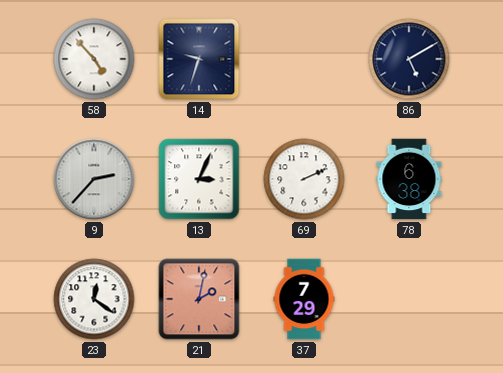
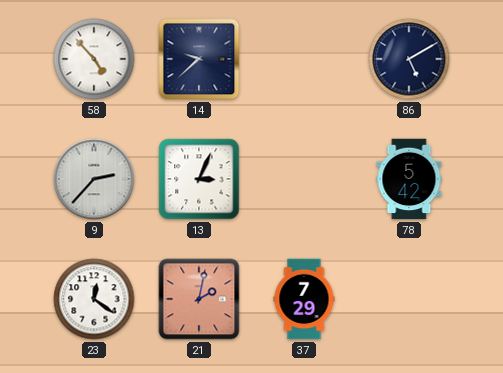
14: 9:33 -> 9:38 (199, 59)
69: 2:11 -> none (304, 179)
78: 6:38 -> 5:42 (409, 179)
